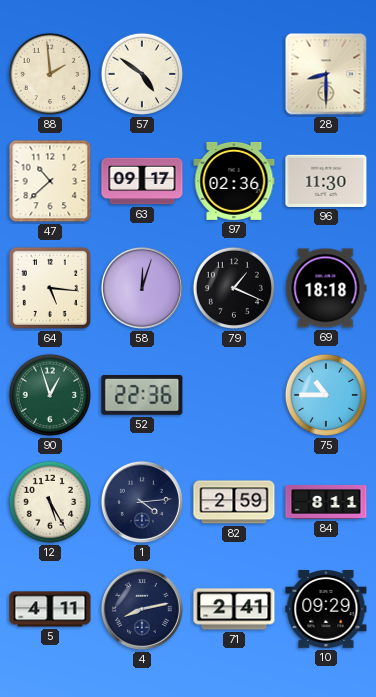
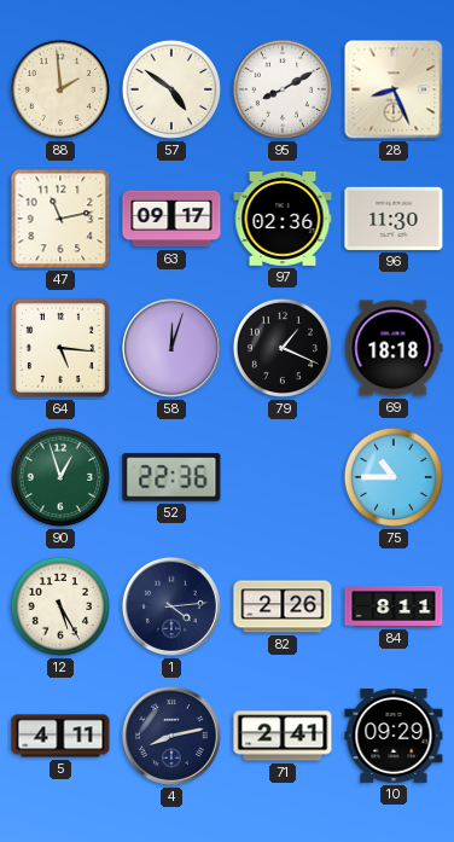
95: none -> 8:10 (283, 89)
28: 8:30 -> 8:26 (394, 89)
47: 10:38 -> 11:13 (60, 219)
82: 2:59 -> 2:26 (283, 606)
